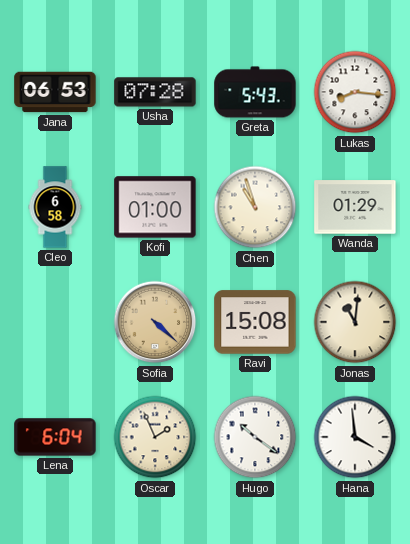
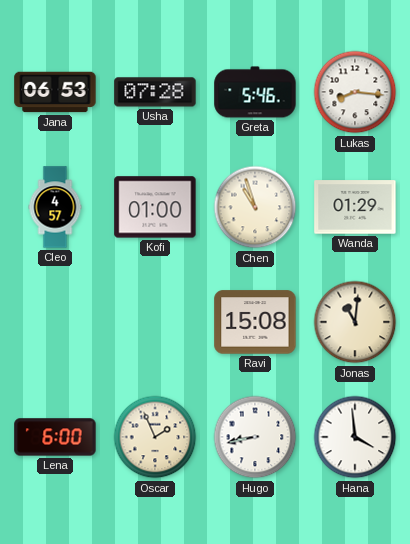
Greta: 5:43 -> 5:46 (255, 92)
Cleo: 6:58 -> 4:57 (55, 207)
Sofia: 4:22 -> none (155, 322)
Lena: 6:04 -> 6:00 (55, 437)
Hugo: 10:21 -> 8:43 (255, 437)
